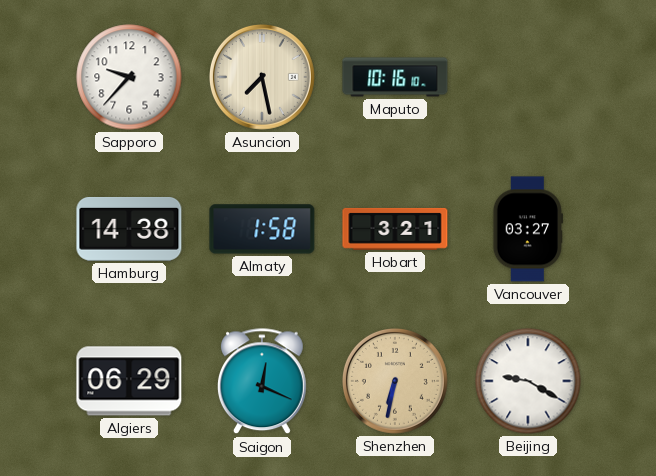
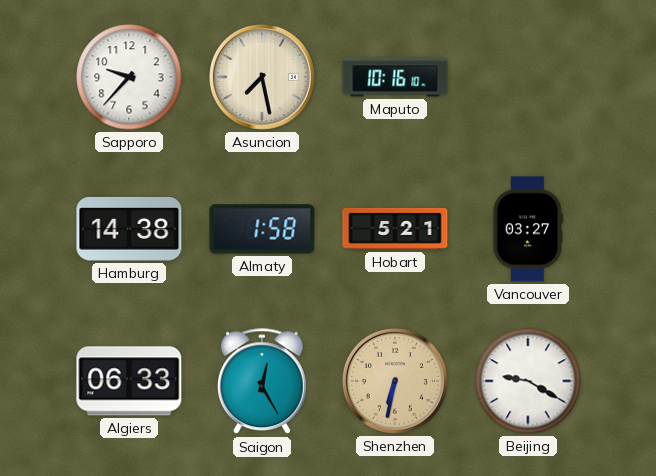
Hobart: 3:21 -> 5:21 (395, 229)
Algiers: 06:29 -> 06:33 (129, 381)
Saigon: 12:19 -> 12:25 (262, 382)
